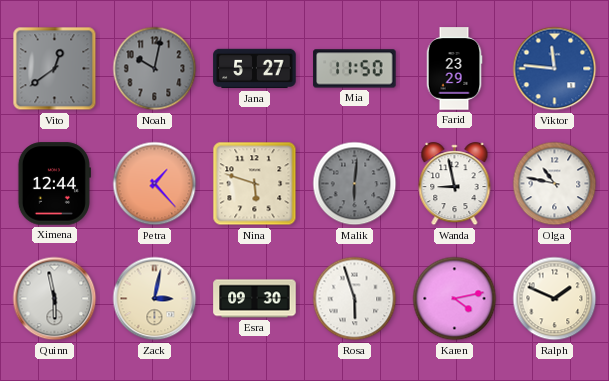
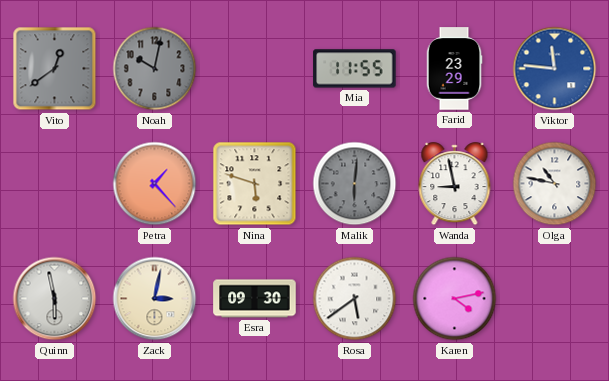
Jana: 5:27 -> none (255, 69)
Mia: 11:50 -> 11:55 (355, 69)
Ximena: 12:44 -> none (54, 184)
Rosa: 5:57 -> 5:39 (355, 299)
Ralph: 1:49 -> none (555, 299)
